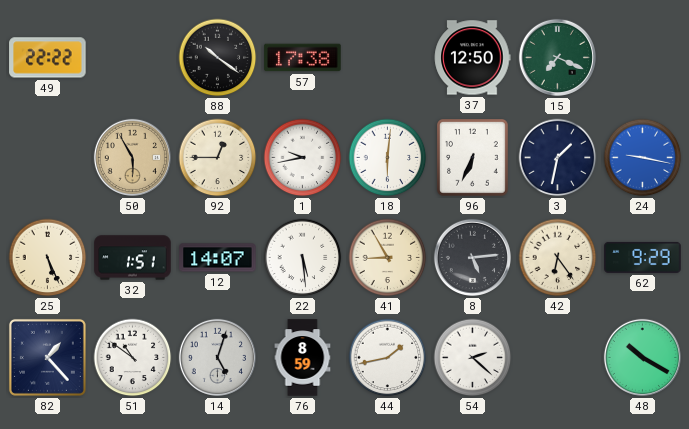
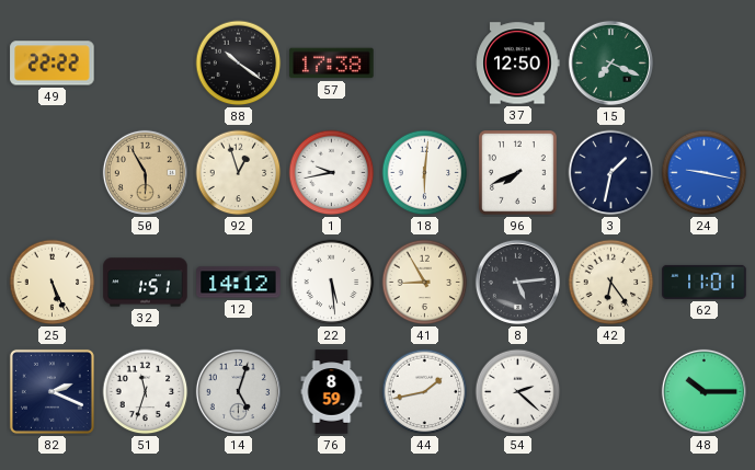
92: 12:45 -> 12:57 (239, 173)
96: 6:34 -> 7:41 (518, 173)
12: 14:07 -> 14:12 (239, 283)
62: 9:29 -> 11:01 (705, 282)
82: 1:23 -> 2:19 (52, 391)
51: 10:51 -> 11:33 (146, 392)
48: 10:20 -> 10:15 (703, 391)
